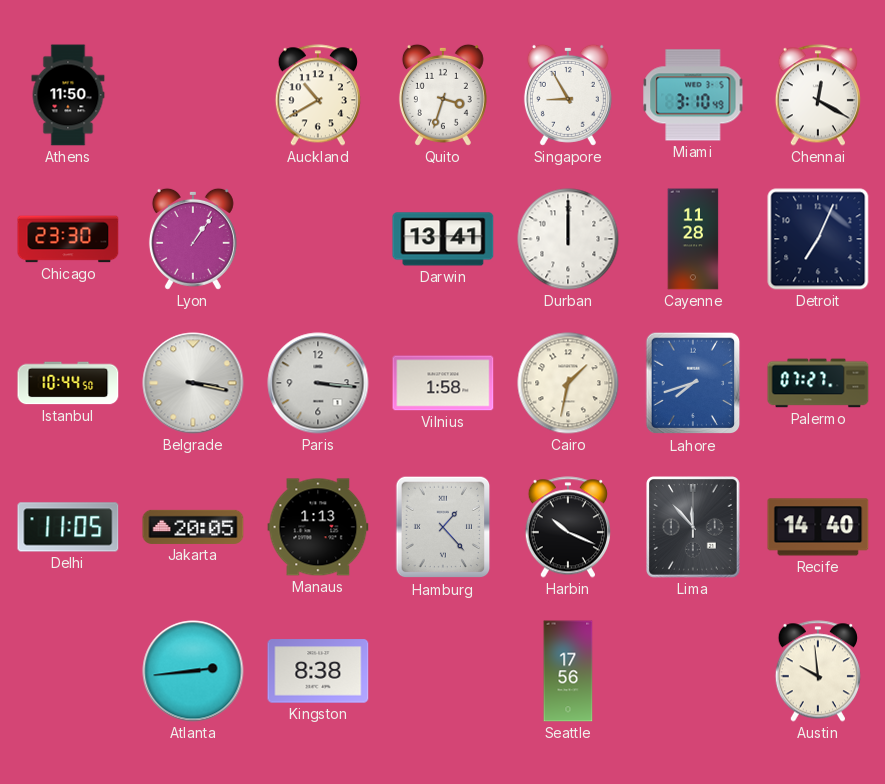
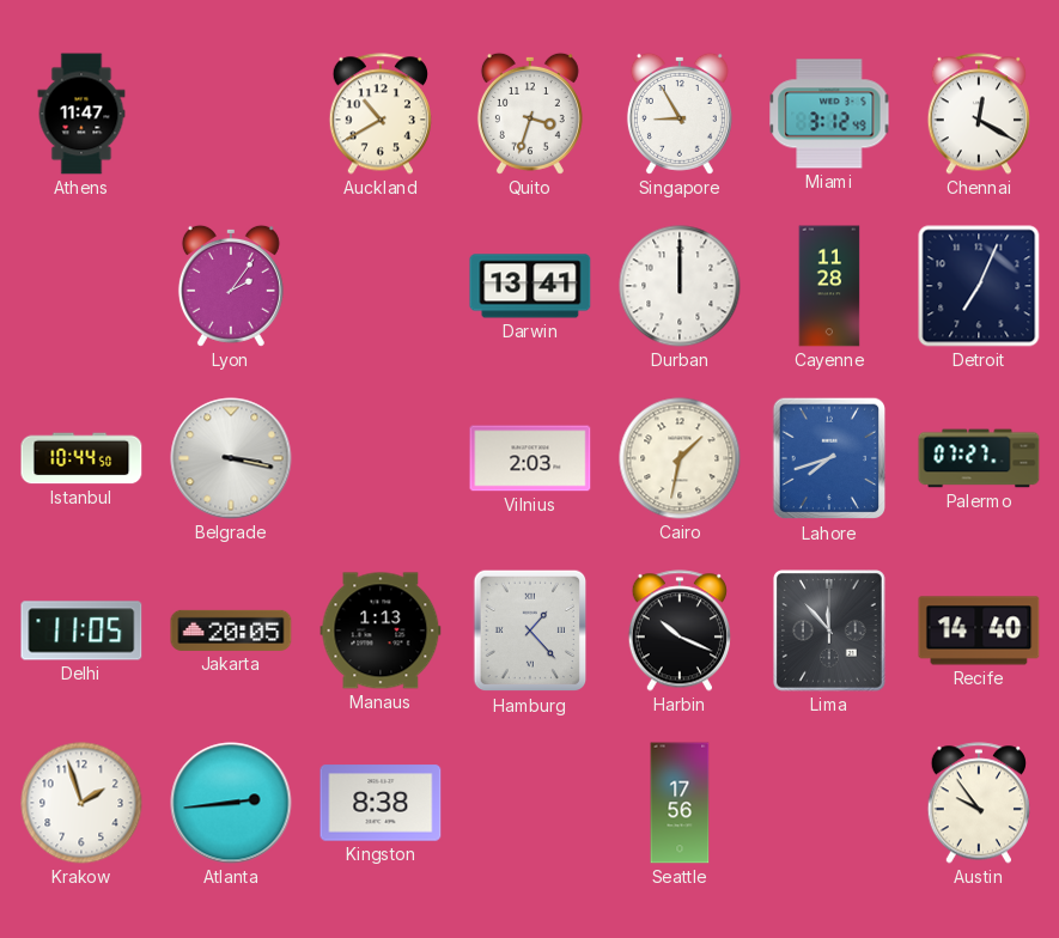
Athens: 11:50 -> 11:47 (81, 114)
Miami: 3:10 -> 3:12 (829, 114)
Chicago: 23:30 -> none (68, 239)
Lyon: 1:06 -> 2:06 (231, 286)
Paris: 3:16 -> none (318, 383)
Vilnius: 1:58 -> 2:03 (530, 458)
Krakow: none -> 1:57 (81, 803)
Austin: 9:59 -> 9:54 (979, 803)
